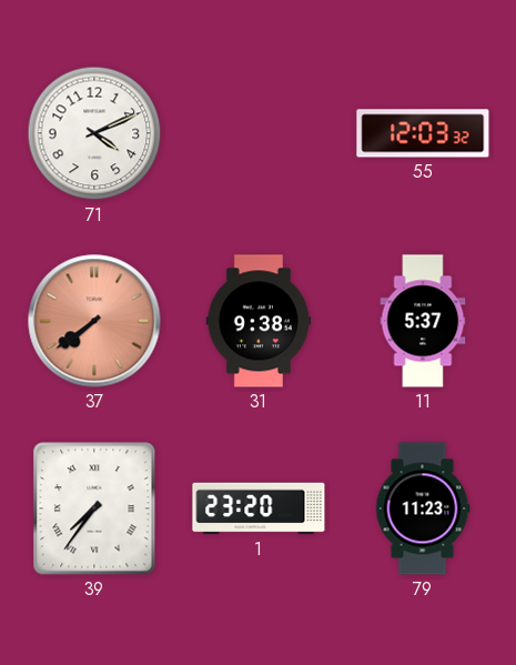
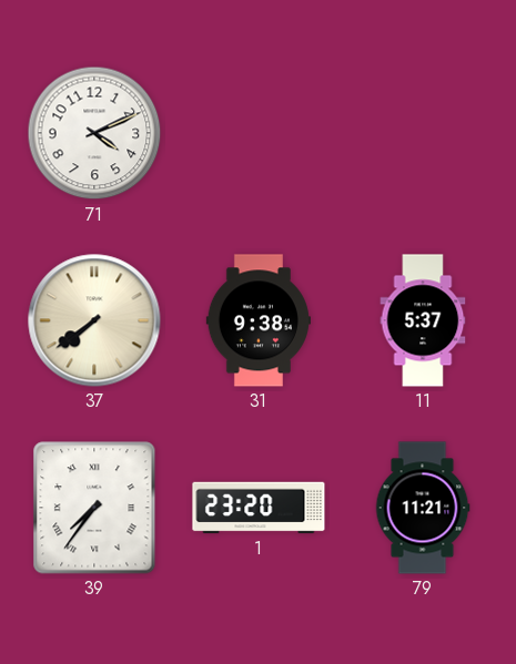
55: 12:03 -> none (423, 133)
37 dial: salmon -> cream (94, 320)
79: 11:23 -> 11:21 (423, 508)
